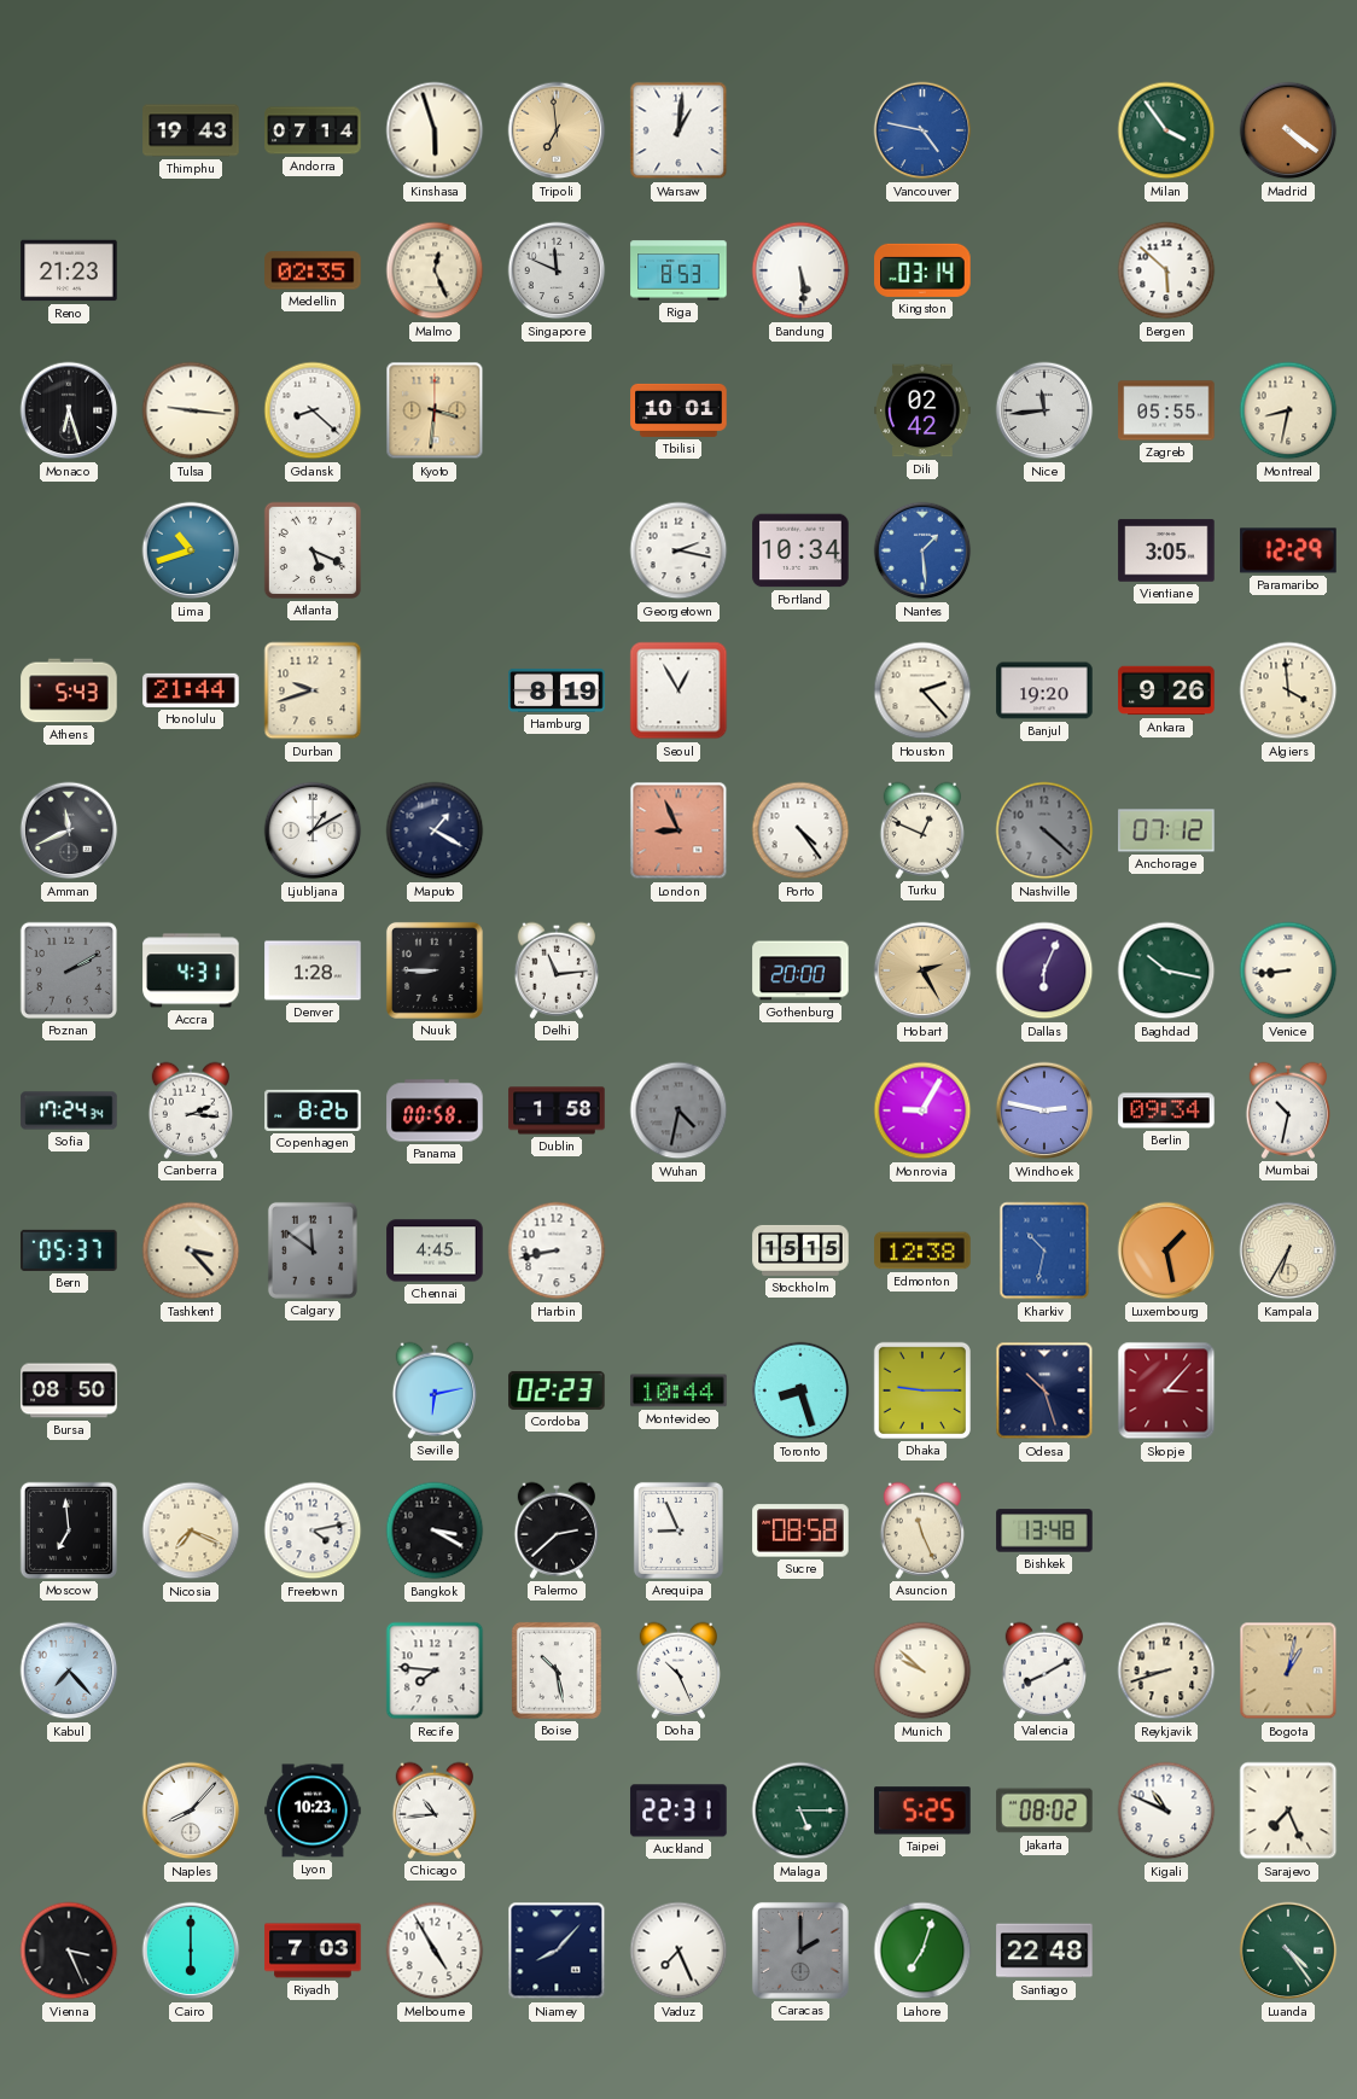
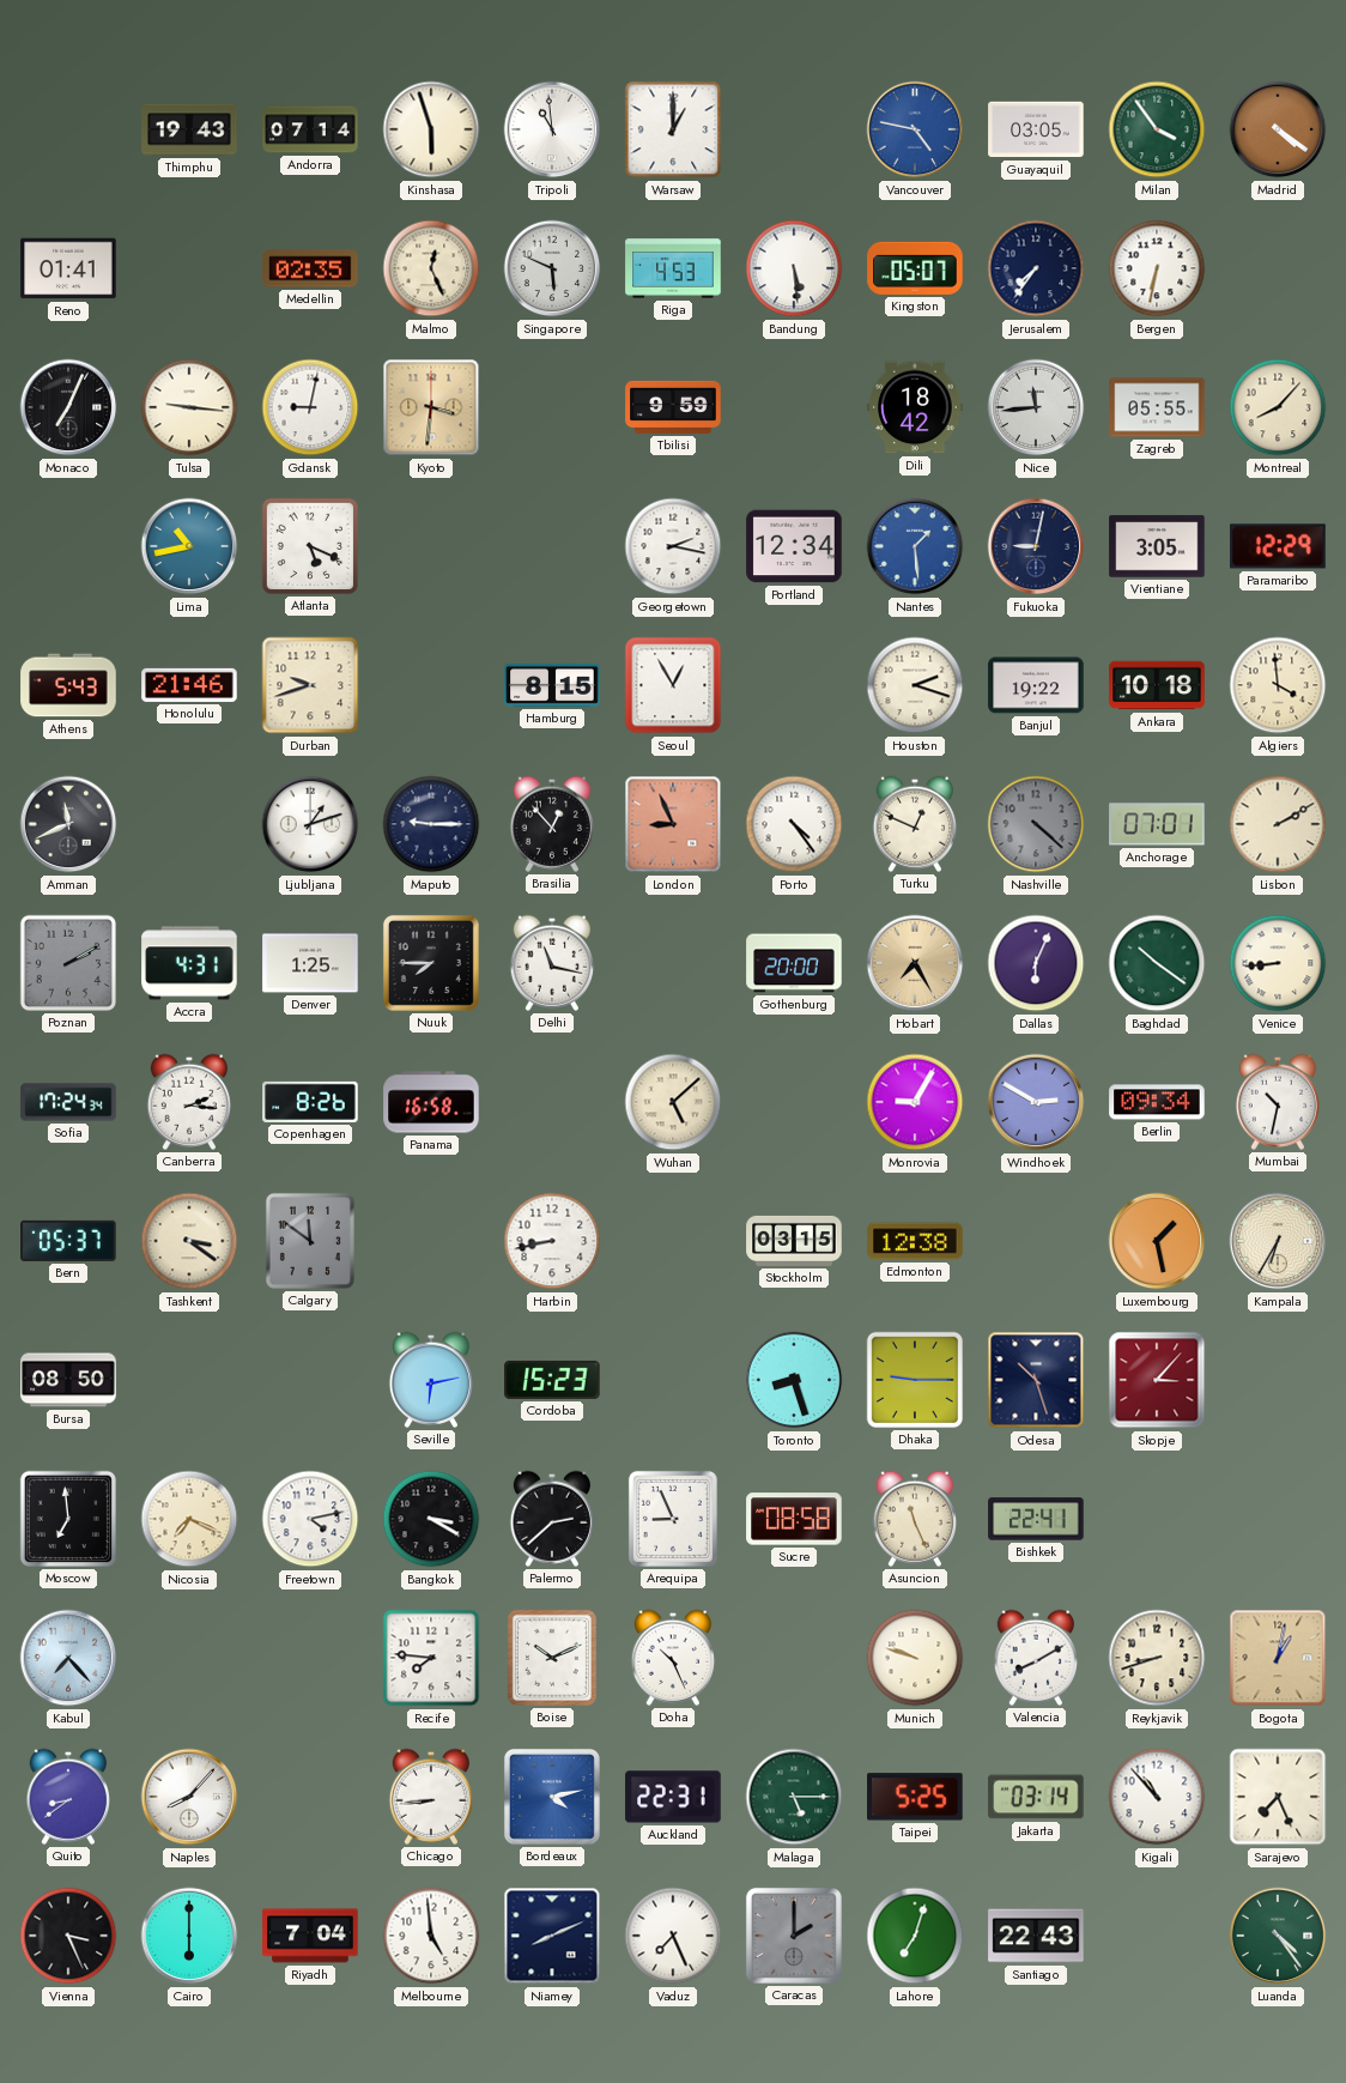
Tripoli: 6:59 -> 10:59 (552, 129)
Tripoli dial: champagne -> white (552, 129)
Warsaw: 1:01 -> 1:00 (673, 129)
Guayaquil: none -> 03:05 (1036, 129)
Reno: 21:23 -> 01:41 (68, 268)
Singapore: 11:49 -> 5:49 (552, 268)
Riga: 8:53 -> 4:53 (673, 268)
Kingston: 03:14 -> 05:07 (915, 268)
Jerusalem: none -> 7:36 (1036, 268)
Bergen: 5:52 -> 6:32 (1157, 268)
Monaco: 6:27 -> 7:04 (68, 407)
Gdansk: 8:22 -> 9:02 (310, 407)
Tbilisi: 10:01 -> 9:59 (673, 407)
Dili: 02:42 -> 18:42 (915, 407)
Montreal: 8:32 -> 8:07 (1278, 407)
Lima: 10:42 -> 10:43 (189, 546)
Portland: 10:34 -> 12:34 (794, 546)
Fukuoka: none -> 9:02 (1036, 546)
Honolulu: 21:44 -> 21:46 (189, 685)
Hamburg: 8:19 -> 8:15 (552, 685)
Houston: 2:23 -> 2:18 (915, 685)
Banjul: 19:20 -> 19:22 (1036, 685)
Ankara: 9:26 -> 10:18 (1157, 685)
Ljubljana: 1:10 -> 1:12 (310, 824)
Maputo: 1:20 -> 9:15 (431, 824)
Brasilia: none -> 12:53 (551, 824)
Anchorage: 07:12 -> 07:01 (1157, 824)
Lisbon: none -> 2:10 (1278, 824)
Denver: 1:28 -> 1:25 (310, 963)
Nuuk: 8:45 -> 7:45 (431, 963)
Delhi: 11:14 -> 11:17 (551, 963)
Hobart: 2:25 -> 7:25 (915, 963)
Baghdad: 10:17 -> 10:21 (1157, 963)
Panama: 00:58 -> 16:58 (431, 1102)
Dublin: 1:58 -> none (557, 1110)
Wuhan: 4:32 -> 5:08 (673, 1102)
Wuhan dial: grey -> cream (673, 1102)
Windhoek: 2:47 -> 2:50 (1036, 1102)
Tashkent: 3:23 -> 3:21 (189, 1241)
Chennai: 4:45 -> none (435, 1250)
Stockholm: 15:15 -> 03:15 (794, 1241)
Kharkiv: 10:32 -> none (1044, 1250)
Cordoba: 02:23 -> 15:23 (552, 1380)
Montevideo: 10:44 -> none (678, 1390)
Bishkek: 13:48 -> 22:41 (1036, 1519)
Boise: 10:28 -> 10:11 (552, 1658)
Munich: 9:52 -> 9:48 (915, 1658)
Quito: none -> 8:39 (67, 1797)
Lyon: 10:23 -> none (313, 1811)
Chicago: 10:44 -> 8:44 (430, 1797)
Bordeaux: none -> 4:13 (552, 1797)
Jakarta: 08:02 -> 03:14 (1036, 1797)
Kigali: 10:49 -> 10:53 (1157, 1797)
Riyadh: 7:03 -> 7:04 (310, 1936)
Melbourne: 4:55 -> 4:59 (431, 1936)
Niamey: 8:07 -> 8:11 (552, 1936)
Santiago: 22:48 -> 22:43 (1036, 1936)
